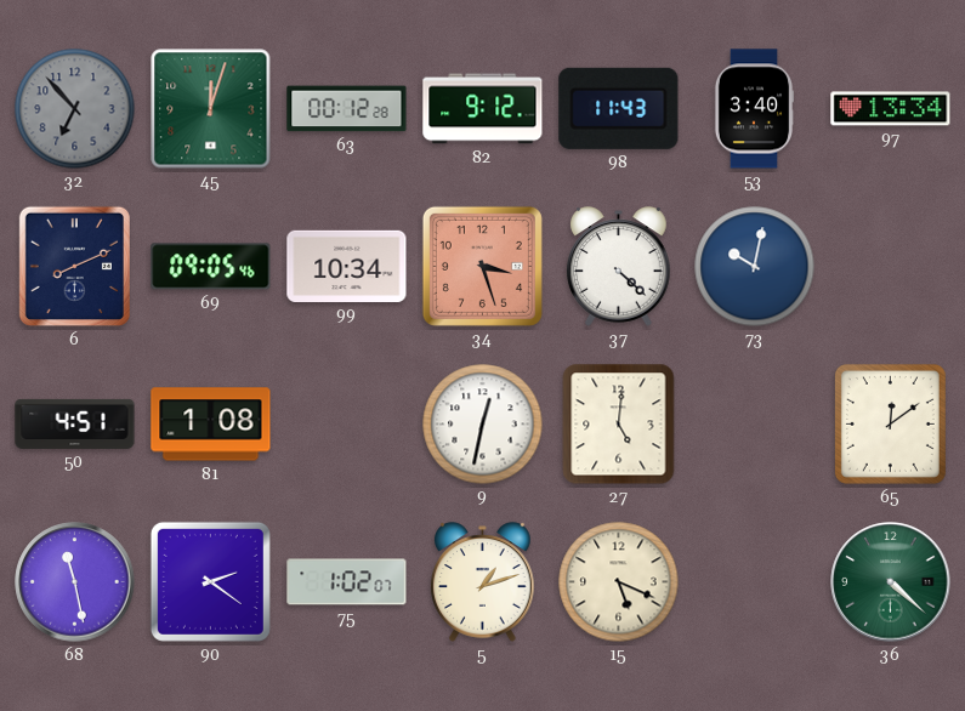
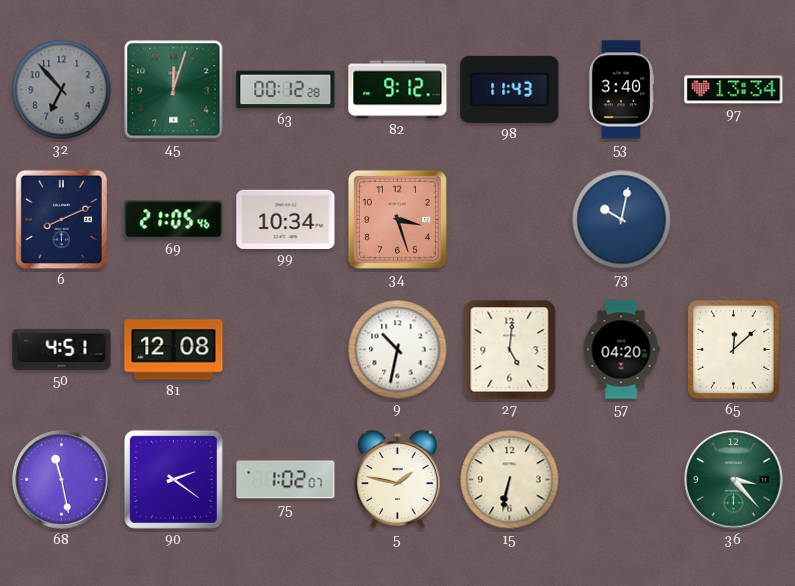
69: 09:05 -> 21:05 (174, 220)
37: 4:22 -> none (619, 267)
81: 1:08 -> 12:08 (174, 350)
9: 12:32 -> 10:32 (398, 350)
57: none -> 04:20 (621, 350)
65: 12:09 -> 12:08 (733, 349)
5: 1:12 -> 1:47 (398, 480)
15: 5:19 -> 6:32 (510, 480)
36: 4:22 -> 3:23 (734, 480)
